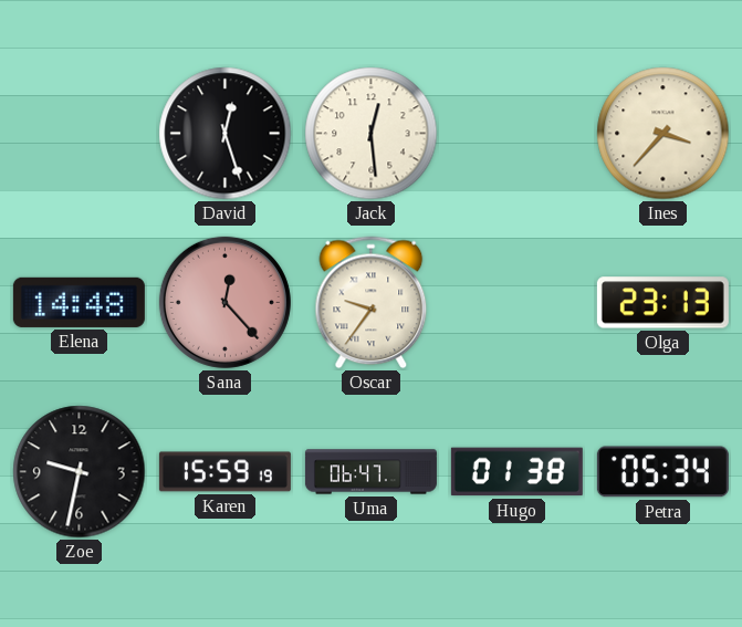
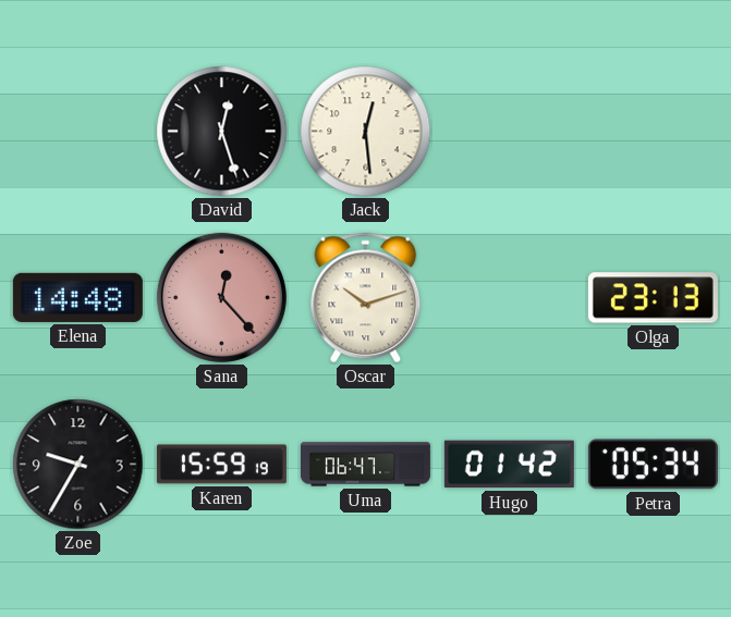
Ines: 3:37 -> none (663, 134)
Oscar: 9:36 -> 10:12 (366, 298)
Zoe: 9:32 -> 9:35 (78, 465)
Hugo: 01:38 -> 01:42 (509, 465)
